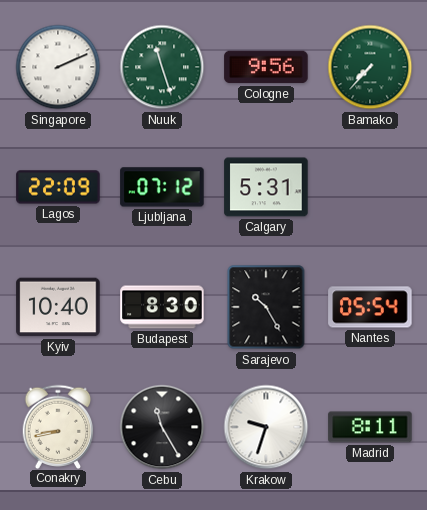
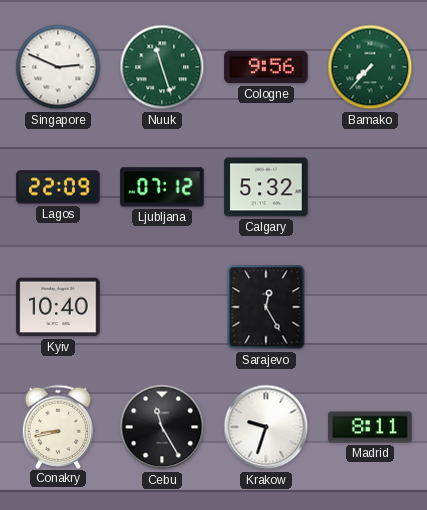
Singapore: 2:11 -> 2:49 (58, 67)
Calgary: 5:31 -> 5:32 (266, 187)
Budapest: 8:30 -> none (162, 307)
Sarajevo: 10:25 -> 12:25 (266, 307)
Nantes: 05:54 -> none (370, 307)
